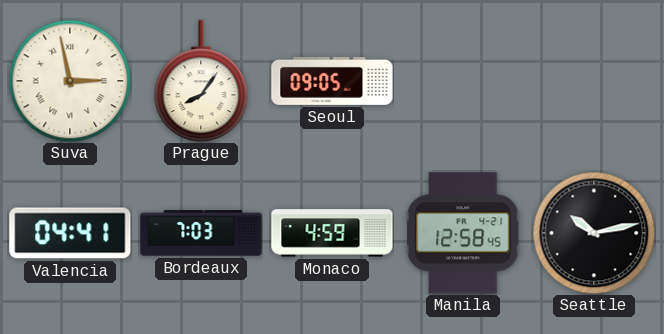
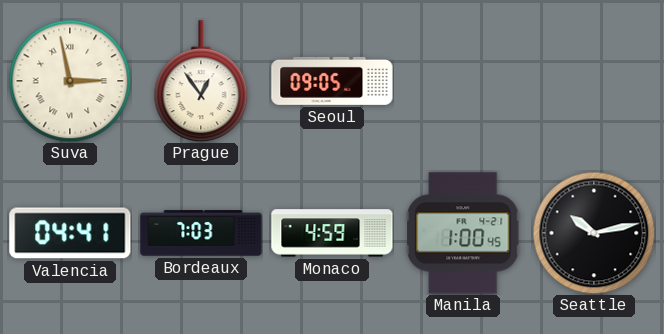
Prague: 8:06 -> 12:54 (201, 81)
Manila: 12:58 -> 1:00 (463, 233)
